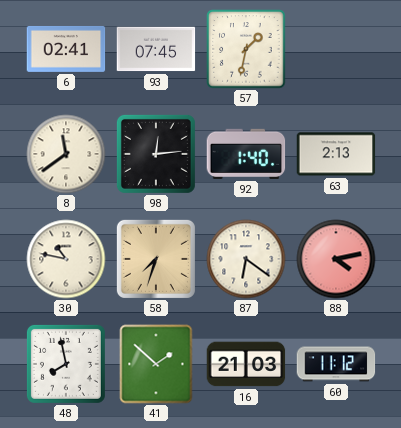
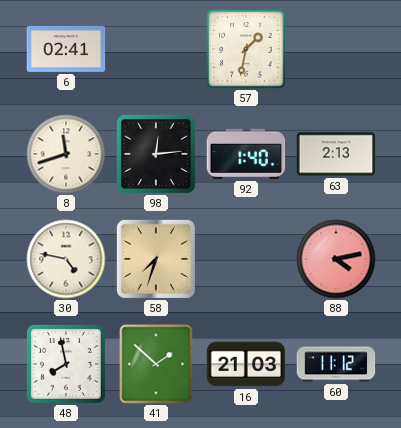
93: 07:45 -> none (156, 49)
8: 11:39 -> 11:42 (66, 154)
30: 10:47 -> 4:47 (66, 259)
87: 6:21 -> none (246, 259)
